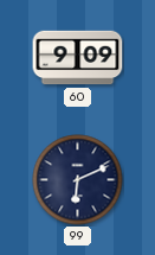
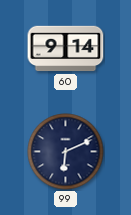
60: 9:09 -> 9:14 (66, 49)
